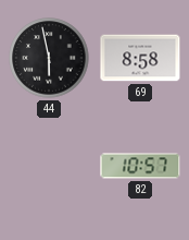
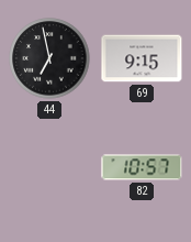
44: 5:58 -> 6:58 (49, 58)
69: 8:58 -> 9:15 (142, 58)
